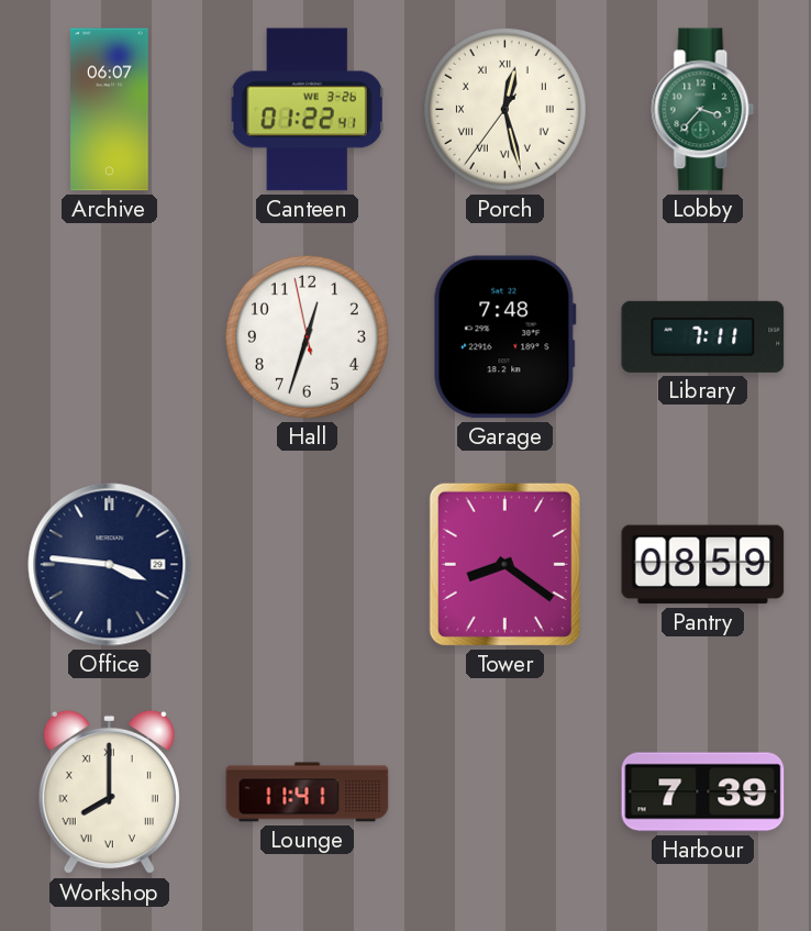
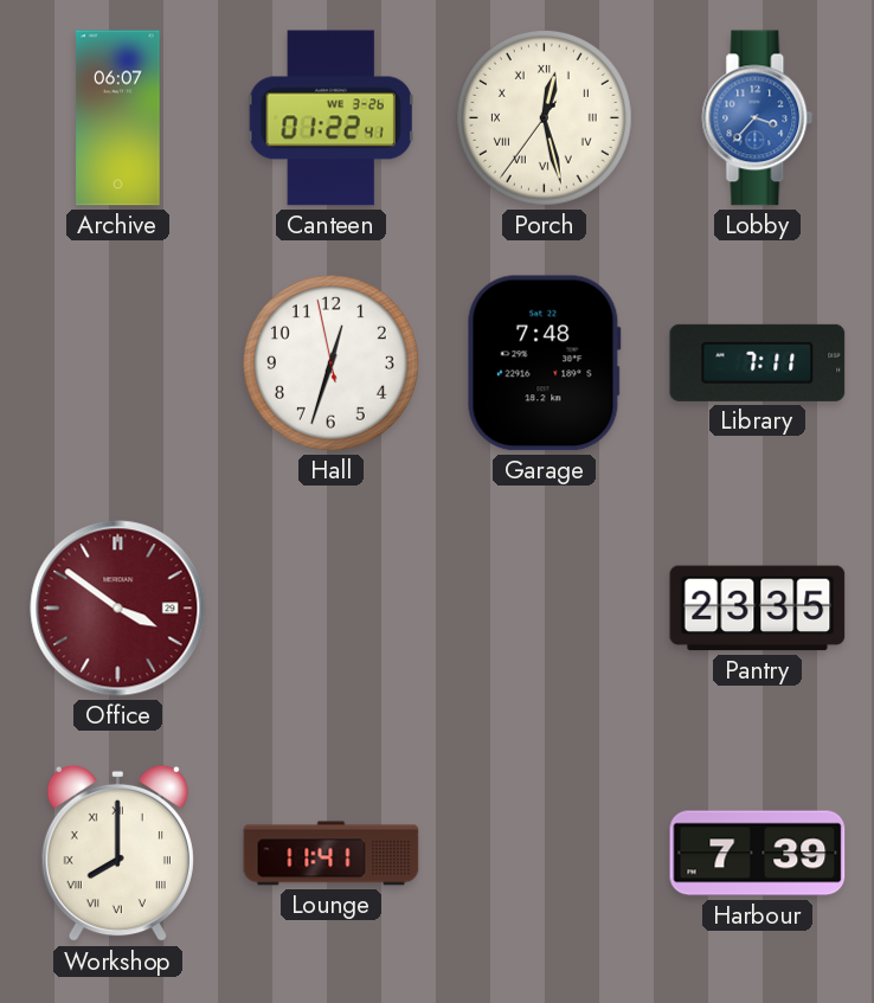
Lobby dial: green -> blue (758, 118)
Office: 3:46 -> 3:51 (118, 609)
Office dial: navy -> burgundy (118, 609)
Tower: 8:21 -> none (504, 564)
Pantry: 08:59 -> 23:35 (758, 609)
